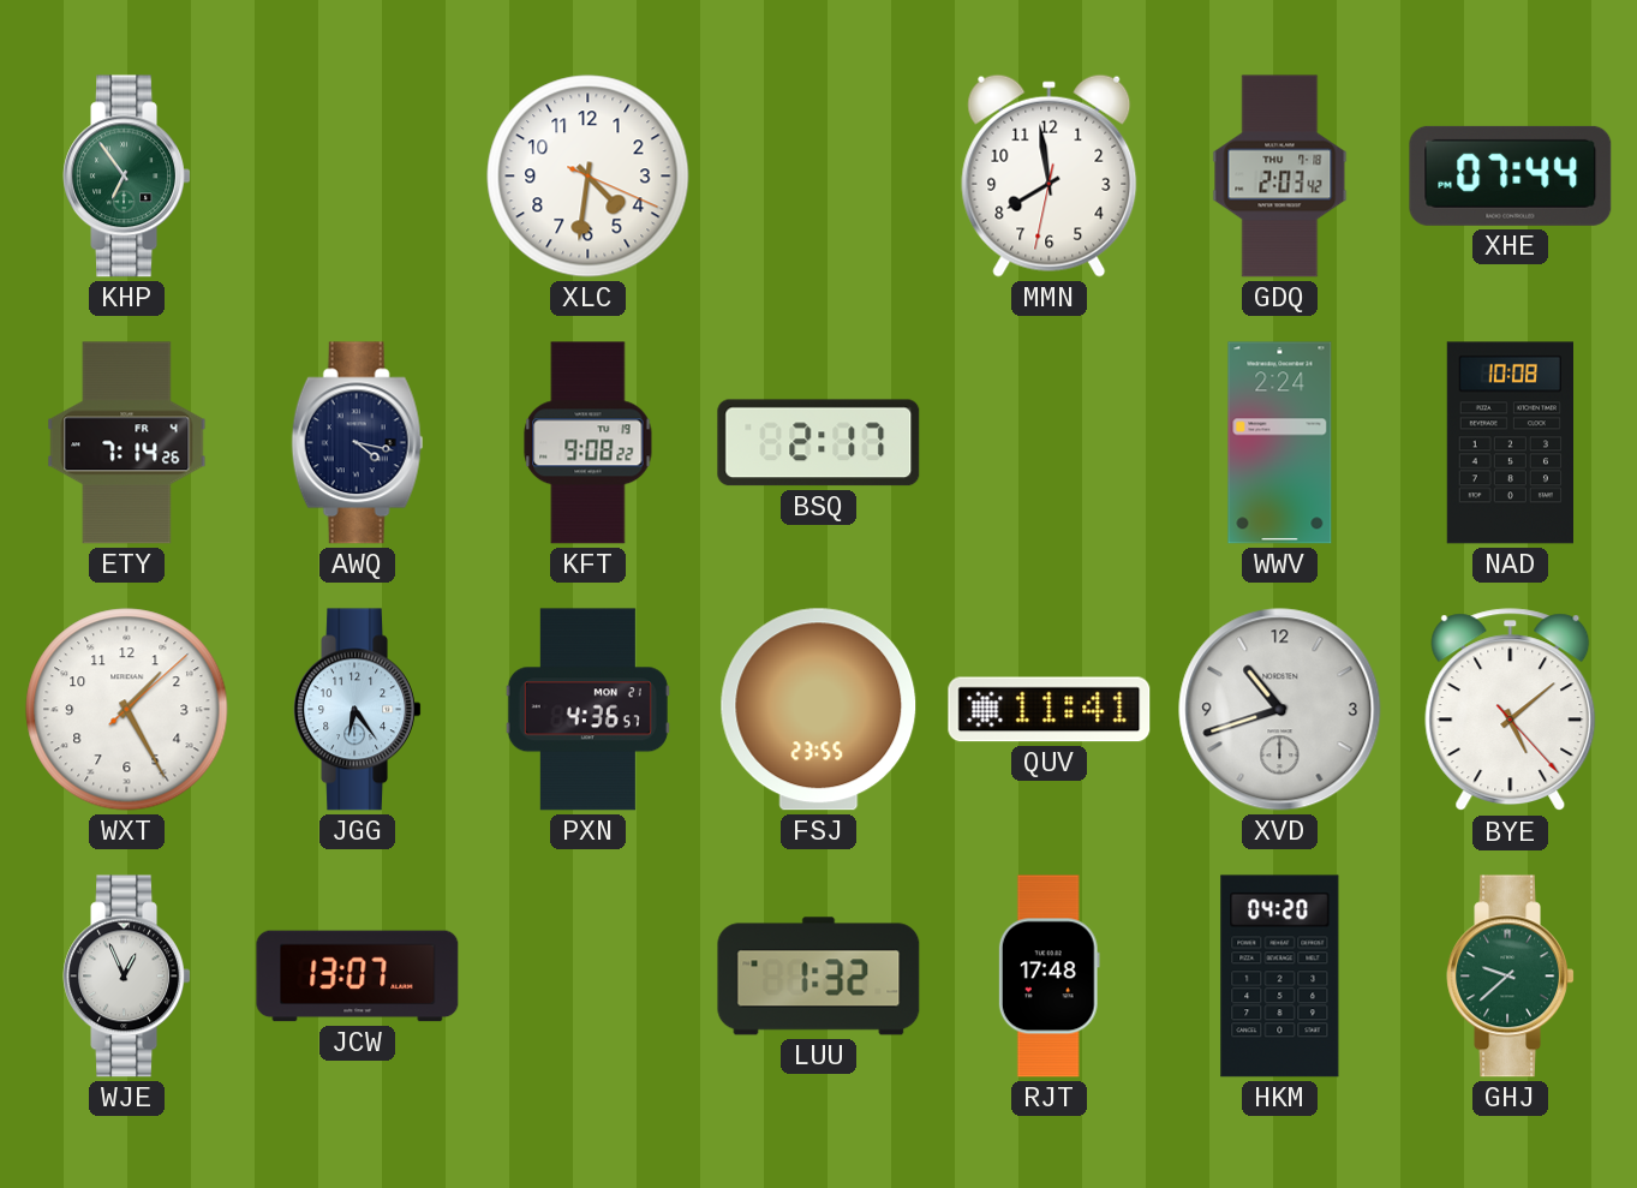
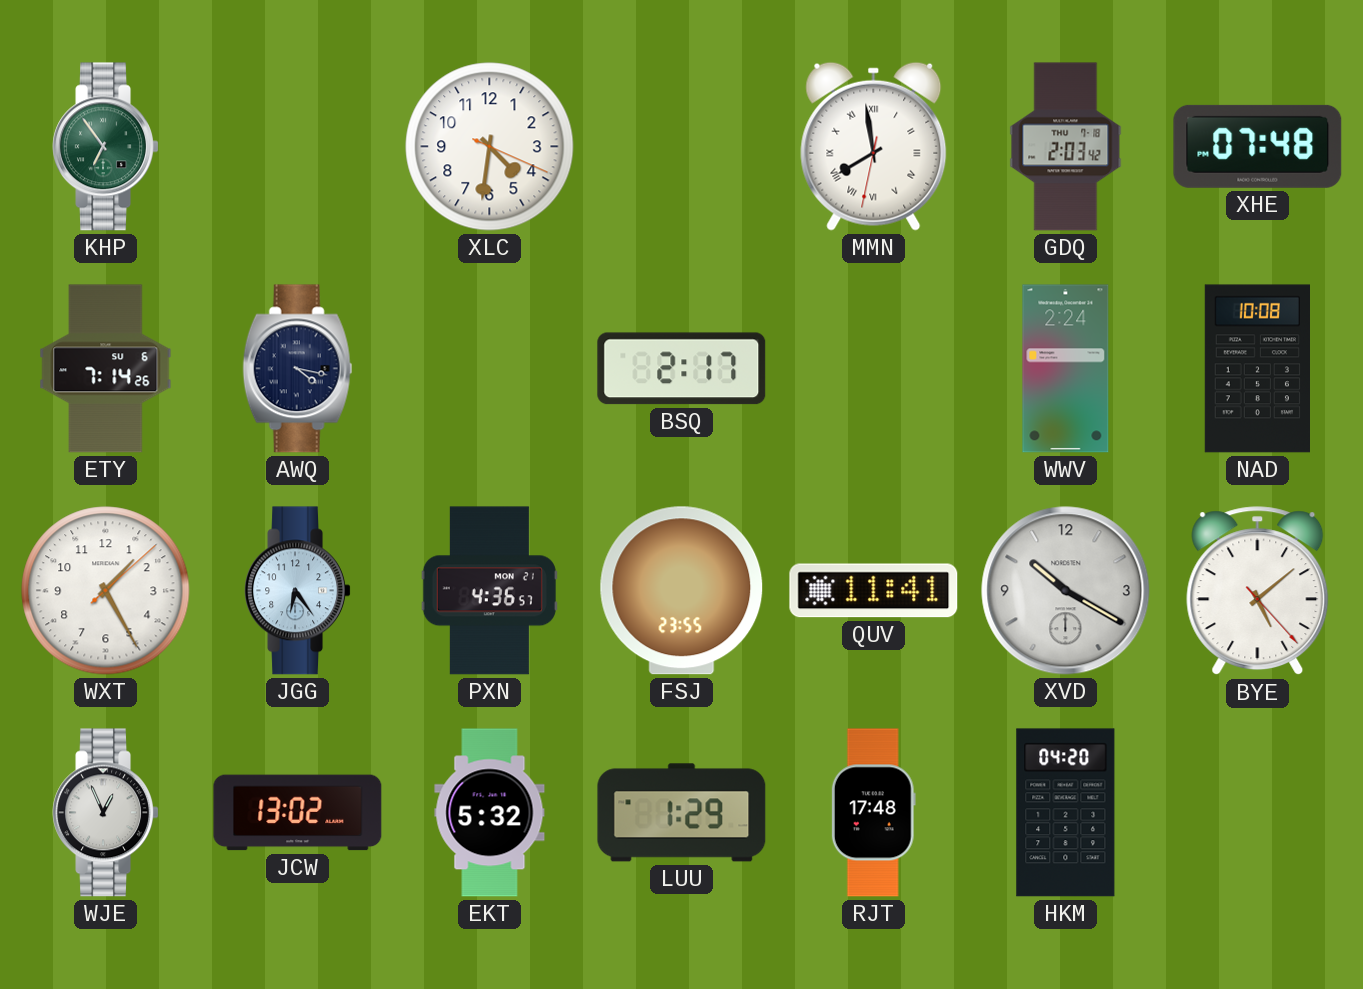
MMN numerals: Arabic -> Roman (874, 146)
XHE: 07:44 -> 07:48 (1258, 146)
ETY date: FR 4 -> SU 6 (106, 369)
KFT: 9:08 -> none (589, 443)
XVD: 10:42 -> 10:20 (1066, 591)
JCW: 13:07 -> 13:02 (298, 813)
EKT: none -> 5:32 (490, 813)
LUU: 1:32 -> 1:29 (682, 813)
GHJ: 9:38 -> none (1510, 977)
